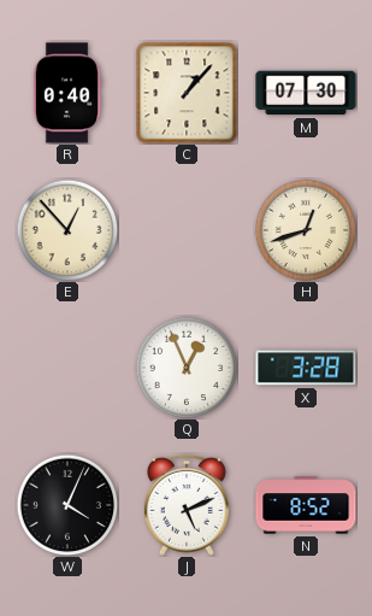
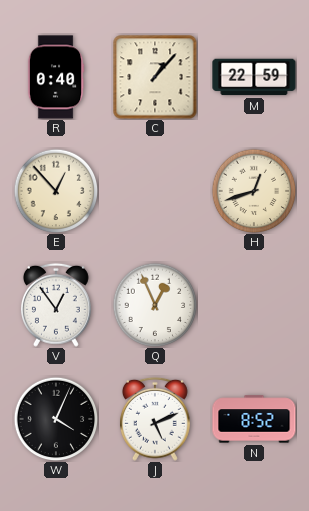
M: 07:30 -> 22:59 (254, 77)
V: none -> 12:54 (56, 305)
X: 3:28 -> none (306, 368)
